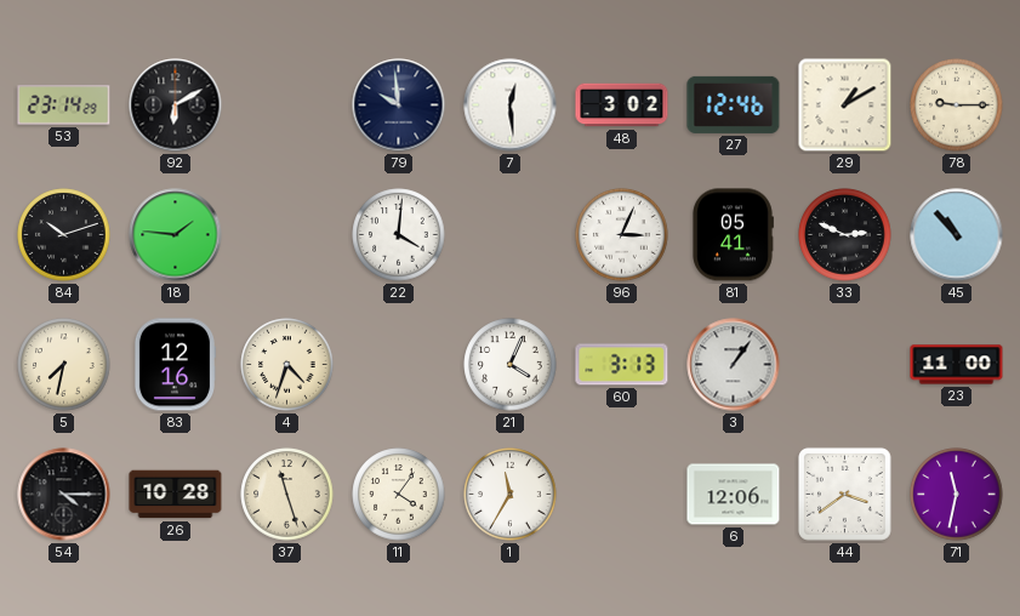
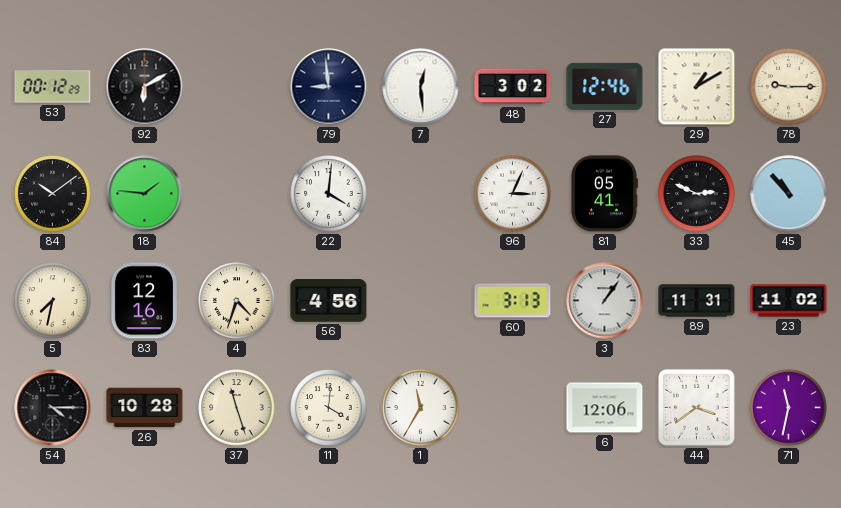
53: 23:14 -> 00:12 (53, 87)
79: 9:59 -> 8:59 (329, 87)
84: 10:12 -> 10:09 (53, 194)
56: none -> 4:56 (329, 301)
21: 4:04 -> none (511, 365)
89: none -> 11:31 (697, 301)
23: 11:00 -> 11:02 (789, 301)
11: 4:06 -> 4:01 (329, 408)
